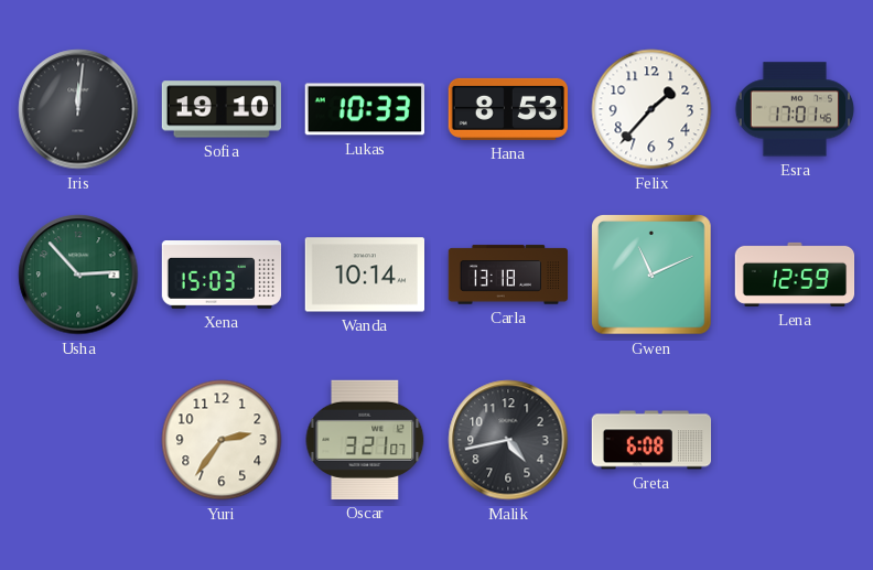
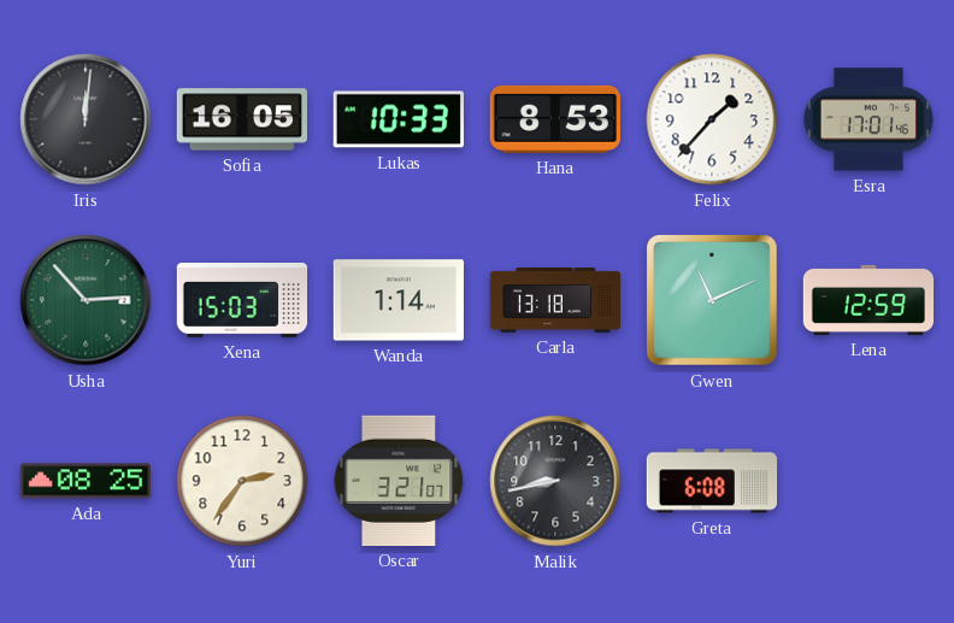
Sofia: 19:10 -> 16:05 (241, 119)
Wanda: 10:14 -> 1:14 (397, 300)
Ada: none -> 08:25 (86, 481)
Malik: 4:43 -> 8:43 (555, 481)
